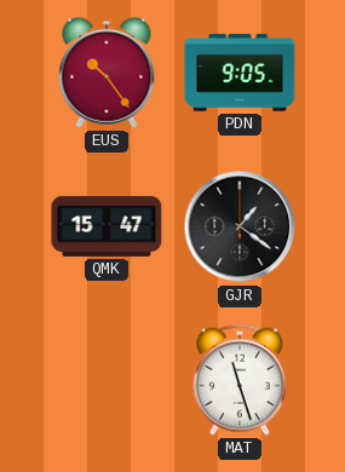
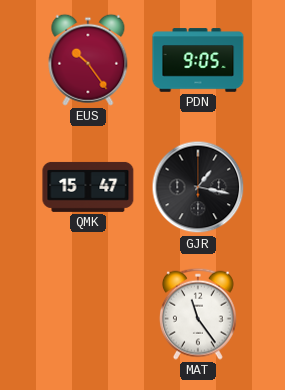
GJR: 1:21 -> 1:17 (198, 187)
MAT: 11:27 -> 11:24 (198, 314)
